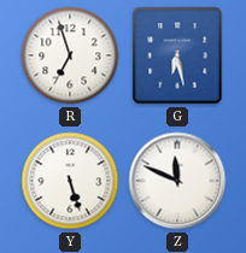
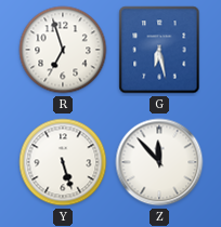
Z: 11:49 -> 11:53 (159, 162)
